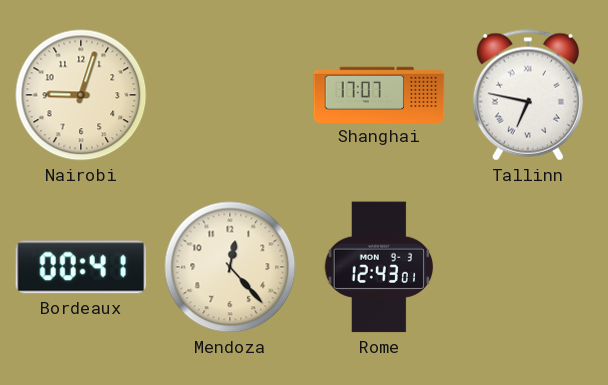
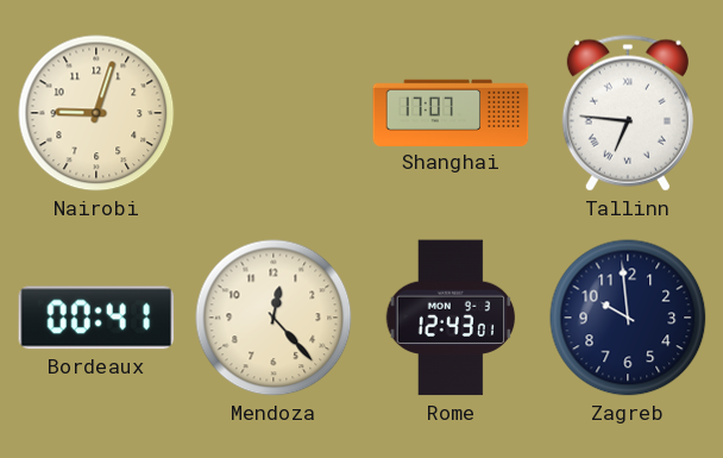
Tallinn: 6:47 -> 6:46 (628, 113)
Zagreb: none -> 9:59 (628, 318)
